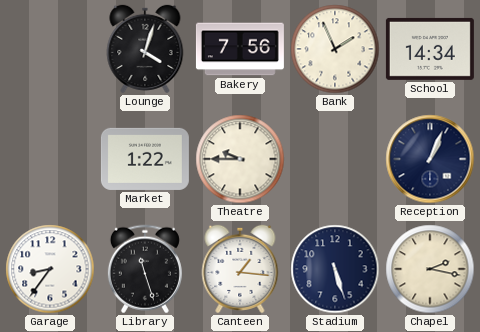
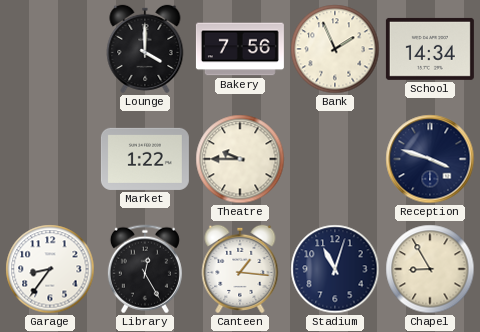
Lounge: 4:03 -> 4:00 (145, 49)
Reception: 1:04 -> 3:48 (430, 159)
Library: 11:27 -> 12:25 (145, 269)
Stadium: 5:27 -> 11:03 (335, 269)
Chapel: 2:17 -> 8:55 (430, 269)
